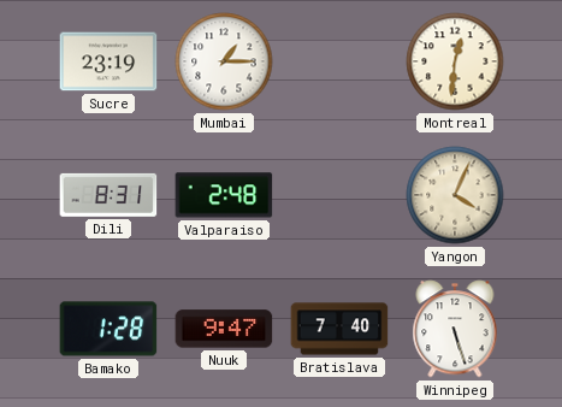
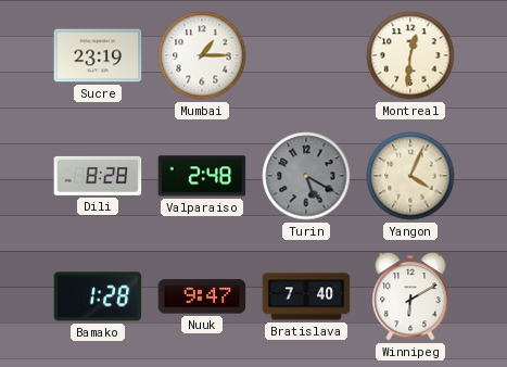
Dili: 8:31 -> 8:28 (98, 176)
Turin: none -> 5:20 (306, 176)
Winnipeg: 5:27 -> 6:10 (410, 296)
